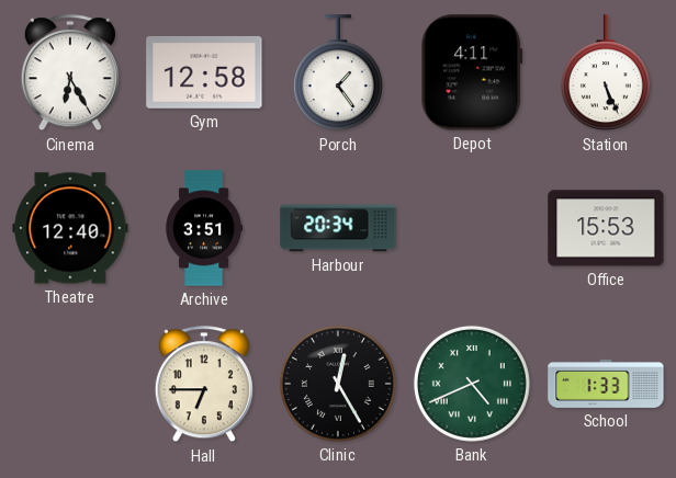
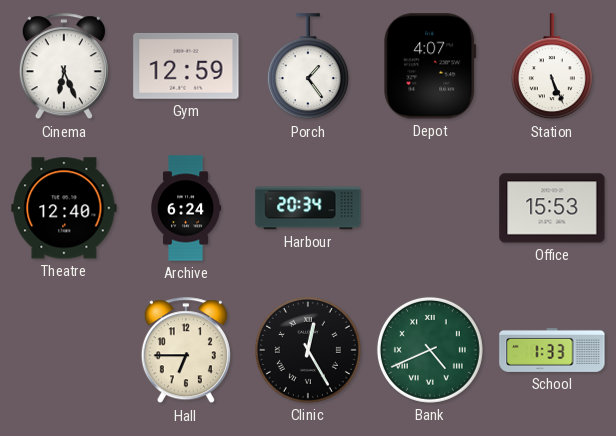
Cinema: 6:25 -> 6:26 (64, 67)
Gym: 12:58 -> 12:59 (186, 66)
Depot: 4:11 -> 4:07 (430, 66)
Archive: 3:51 -> 6:24 (187, 208)
